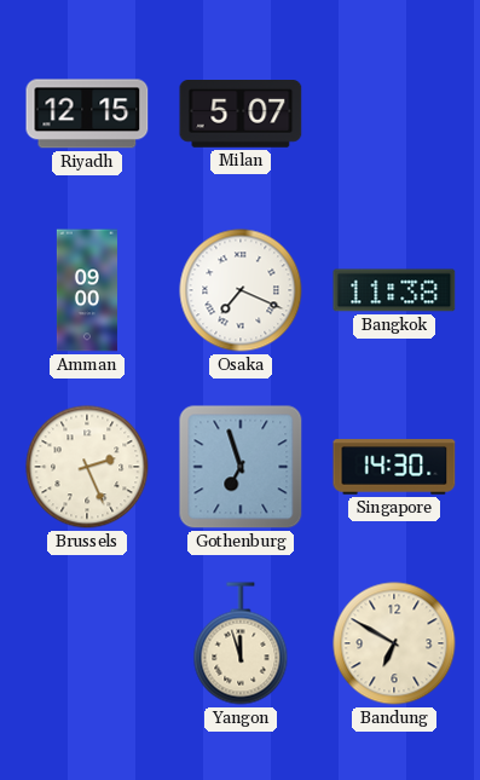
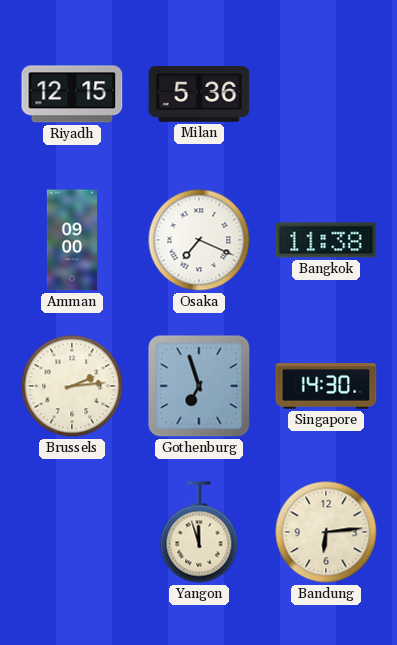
Milan: 5:07 -> 5:36 (199, 95)
Brussels: 2:26 -> 2:14 (72, 386)
Bandung: 6:50 -> 6:14 (326, 532)
